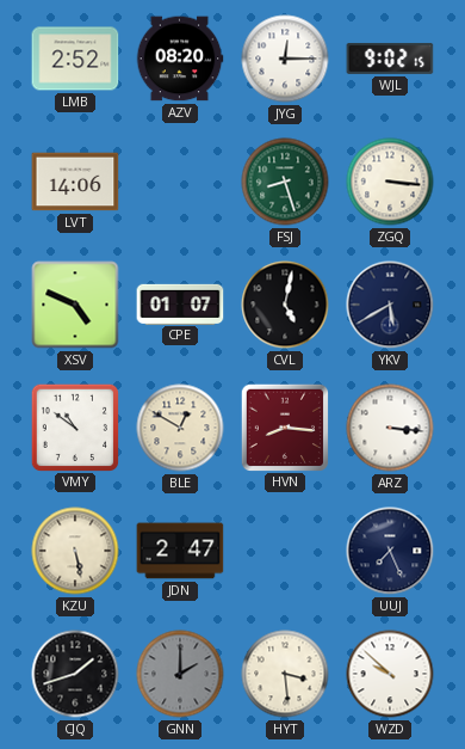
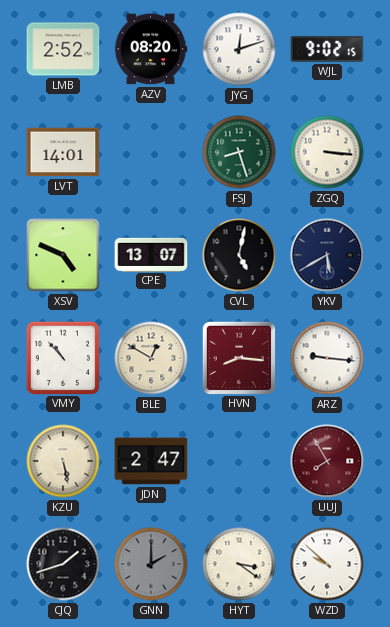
JYG: 12:15 -> 12:12 (239, 49)
LVT: 14:06 -> 14:01 (63, 152)
CPE: 01:07 -> 13:07 (151, 254)
VMY: 10:51 -> 10:53 (62, 357)
ARZ: 3:16 -> 9:16 (327, 358)
UUJ: 7:26 -> 7:55 (327, 461)
UUJ dial: navy -> burgundy (327, 461)
HYT: 3:29 -> 3:21 (239, 564)
